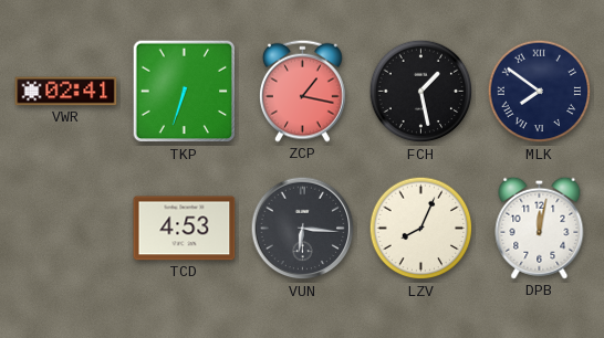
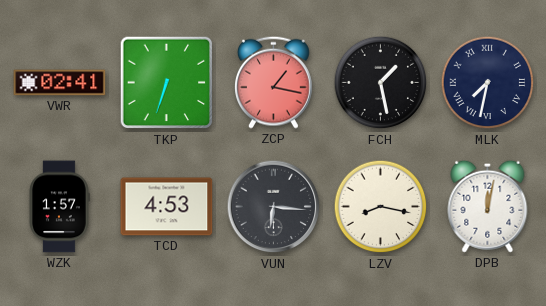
MLK: 7:51 -> 7:32 (488, 83)
WZK: none -> 1:57 (59, 207)
LZV: 8:04 -> 8:17 (381, 207)
